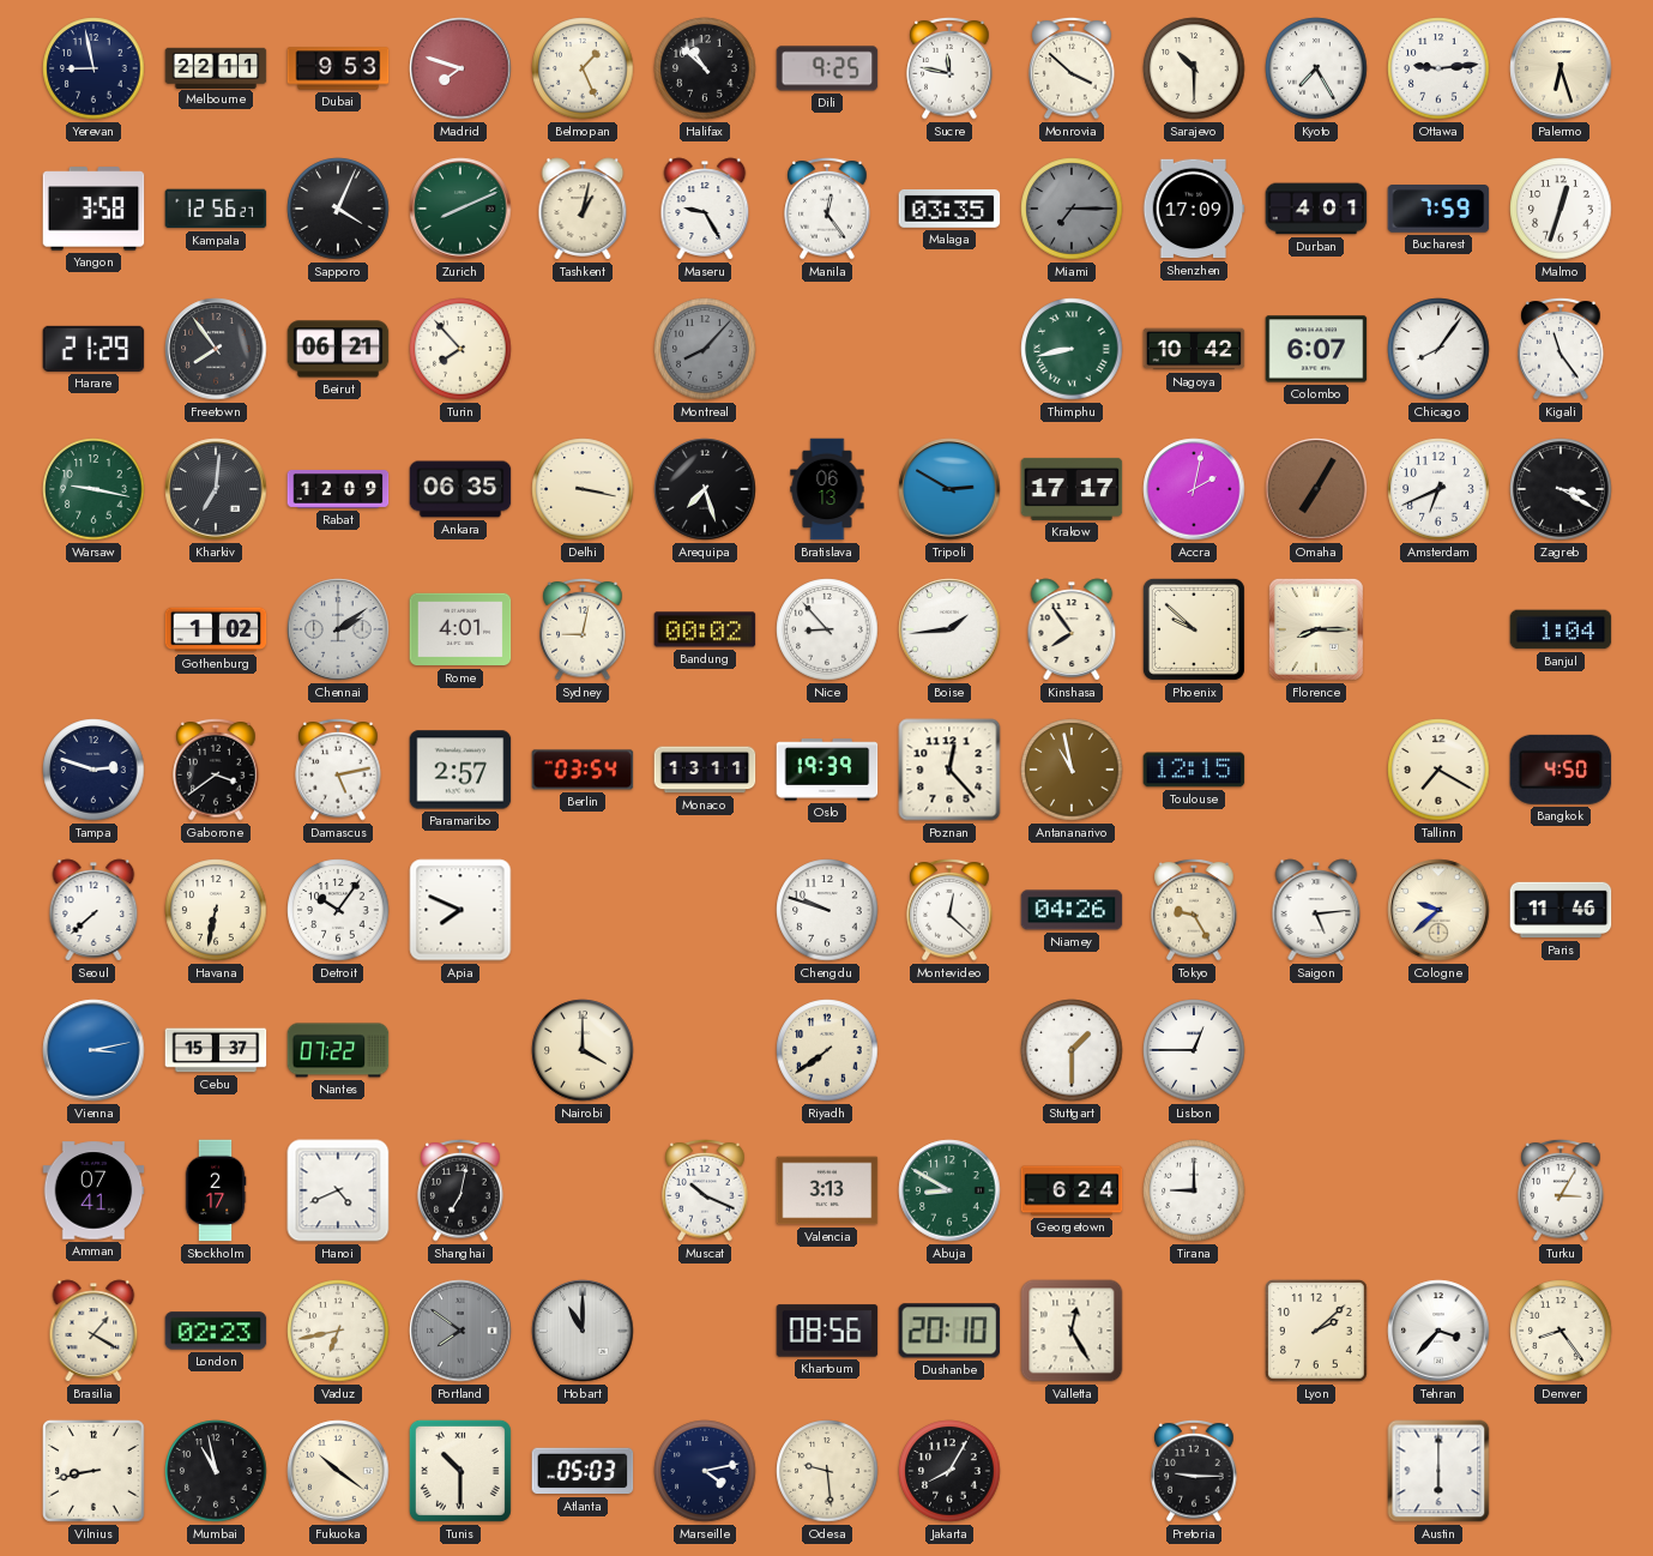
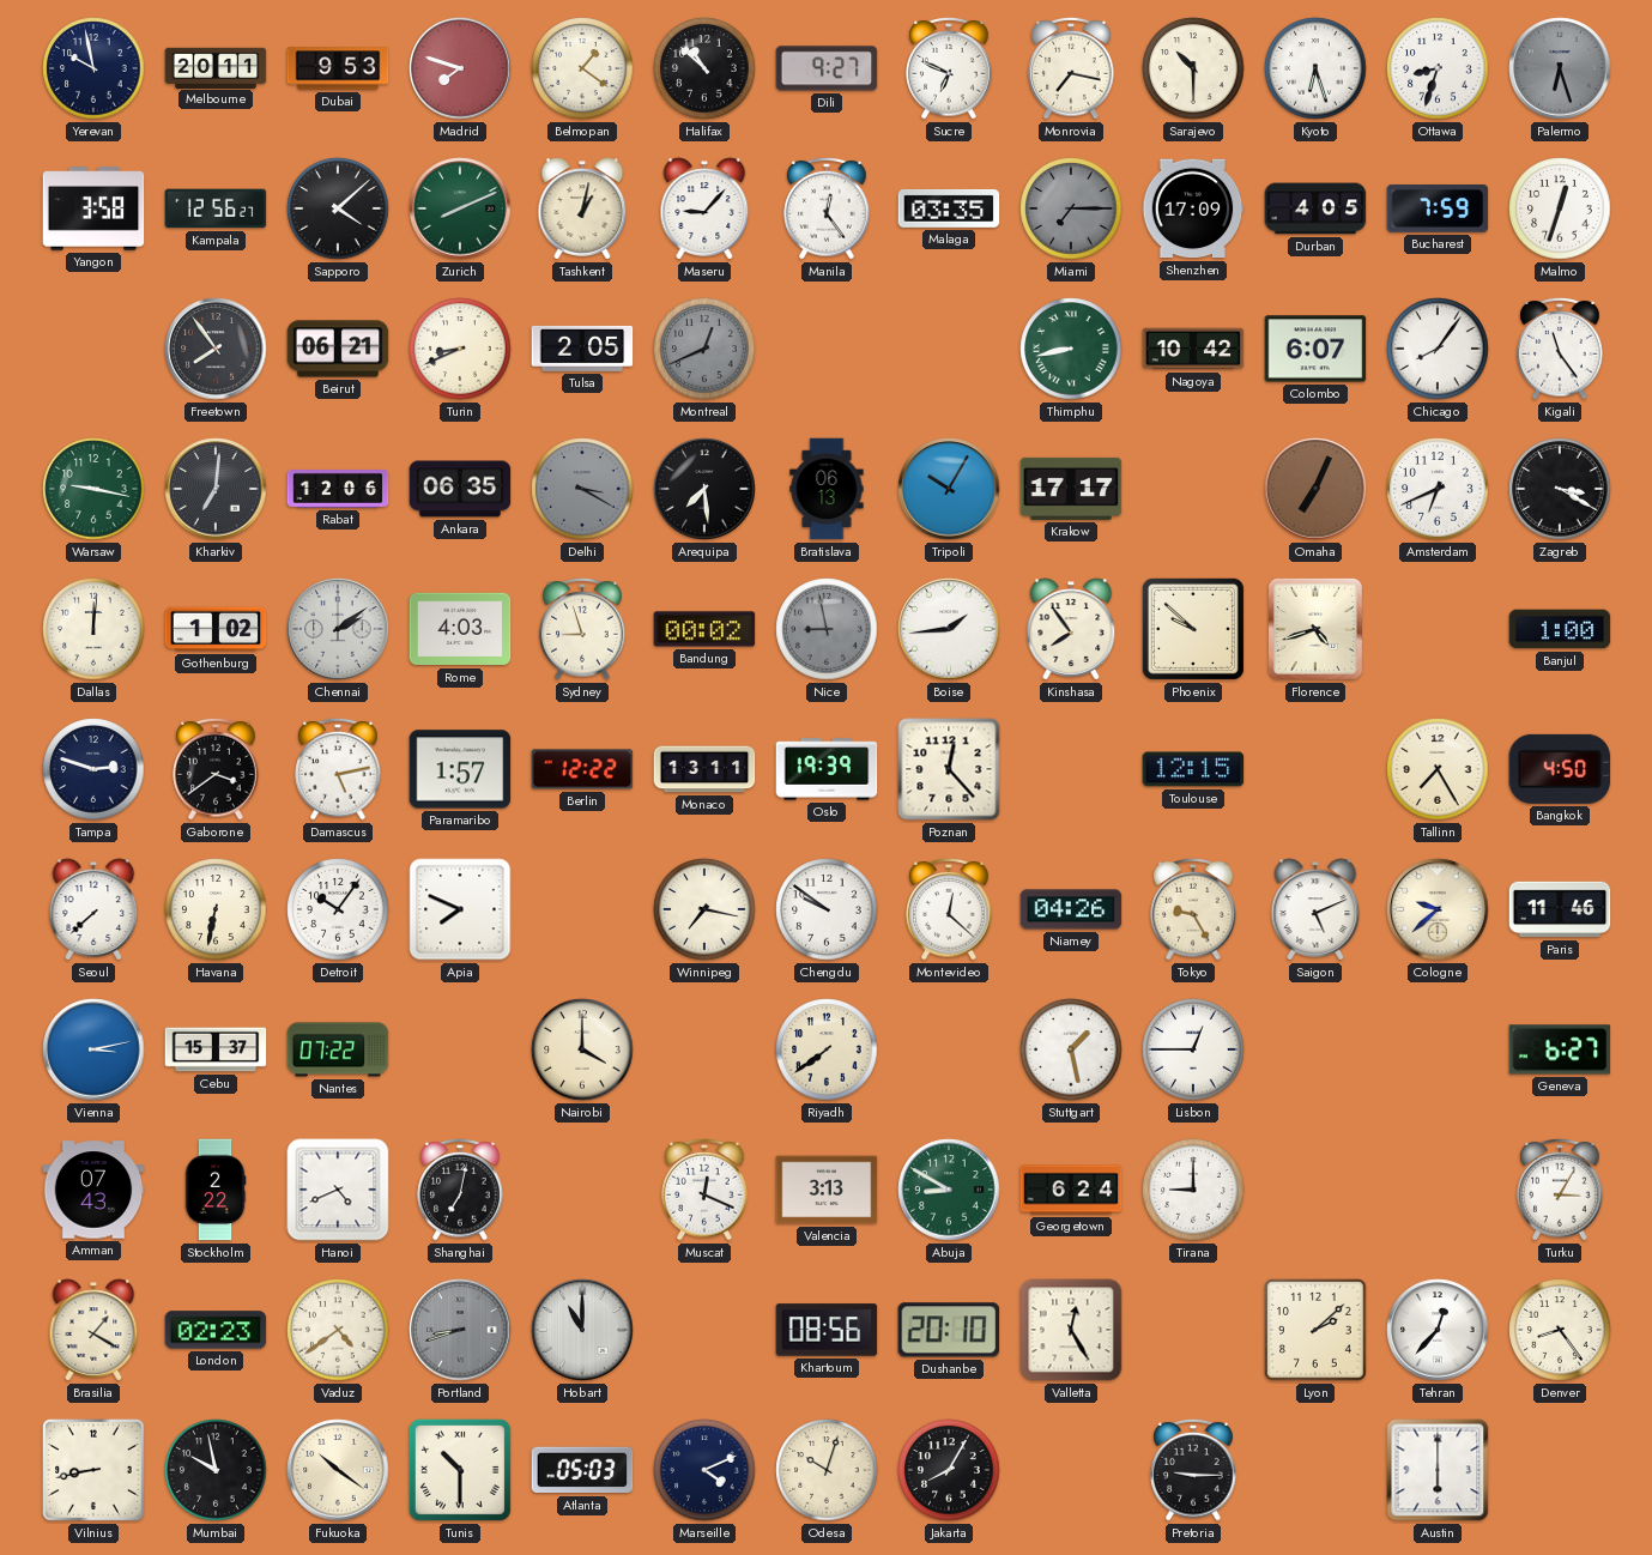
Yerevan: 8:58 -> 9:58 (93, 68)
Melbourne: 22:11 -> 20:11 (216, 67)
Belmopan: 1:26 -> 1:21 (582, 68)
Dili: 9:25 -> 9:27 (827, 68)
Sucre: 11:47 -> 6:49 (949, 69)
Monrovia: 3:52 -> 7:17 (1071, 69)
Kyoto: 7:25 -> 6:27 (1315, 68)
Ottawa: 9:14 -> 8:33 (1438, 68)
Palermo dial: cream -> grey (1560, 68)
Sapporo: 4:04 -> 4:08 (338, 208)
Maseru: 9:25 -> 9:07 (704, 208)
Durban: 4:01 -> 4:05 (1315, 208)
Harare: 21:29 -> none (93, 349)
Turin: 7:53 -> 8:41 (460, 349)
Tulsa: none -> 2:05 (582, 349)
Montreal: 8:07 -> 12:41 (704, 349)
Rabat: 12:09 -> 12:06 (338, 490)
Delhi: 3:17 -> 3:20 (582, 489)
Delhi dial: cream -> grey (582, 489)
Arequipa: 7:27 -> 7:29 (704, 489)
Tripoli: 2:50 -> 10:05 (949, 489)
Accra: 2:02 -> none (1194, 489)
Omaha: 7:05 -> 7:04 (1315, 489)
Dallas: none -> 12:01 (93, 629)
Rome: 4:01 -> 4:03 (460, 629)
Sydney: 9:02 -> 8:57 (582, 630)
Nice: 8:53 -> 8:58 (827, 629)
Nice dial: white -> grey (827, 629)
Florence: 8:15 -> 4:42 (1315, 629)
Banjul: 1:04 -> 1:00 (1560, 629)
Paramaribo: 2:57 -> 1:57 (460, 769)
Berlin: 03:54 -> 12:22 (582, 769)
Antananarivo: 10:58 -> none (1072, 770)
Tallinn: 7:20 -> 7:25 (1438, 769)
Winnipeg: none -> 7:17 (704, 909)
Chengdu: 9:48 -> 9:51 (827, 909)
Saigon: 5:14 -> 5:11 (1315, 909)
Stuttgart: 1:30 -> 1:28 (1071, 1049)
Geneva: none -> 6:27 (1560, 1049)
Amman: 07:41 -> 07:43 (93, 1190)
Stockholm: 2:17 -> 2:22 (216, 1190)
Muscat: 10:19 -> 12:19 (704, 1191)
Vaduz: 6:43 -> 4:39 (338, 1330)
Portland: 7:51 -> 8:42 (460, 1330)
Tehran: 3:37 -> 12:37 (1438, 1330)
Mumbai: 10:58 -> 9:58 (216, 1470)
Marseille: 4:13 -> 4:11 (704, 1470)
Odesa: 9:29 -> 10:03 (827, 1470)
